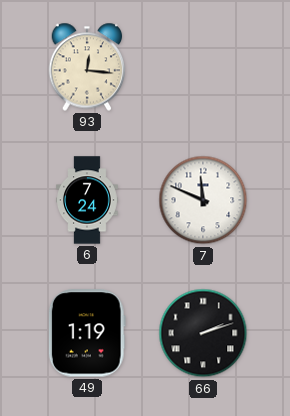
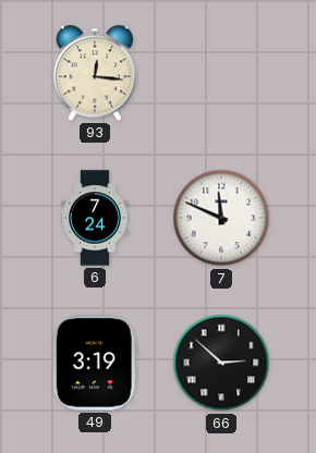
49: 1:19 -> 3:19 (95, 363)
66: 2:12 -> 2:52 (221, 363)
